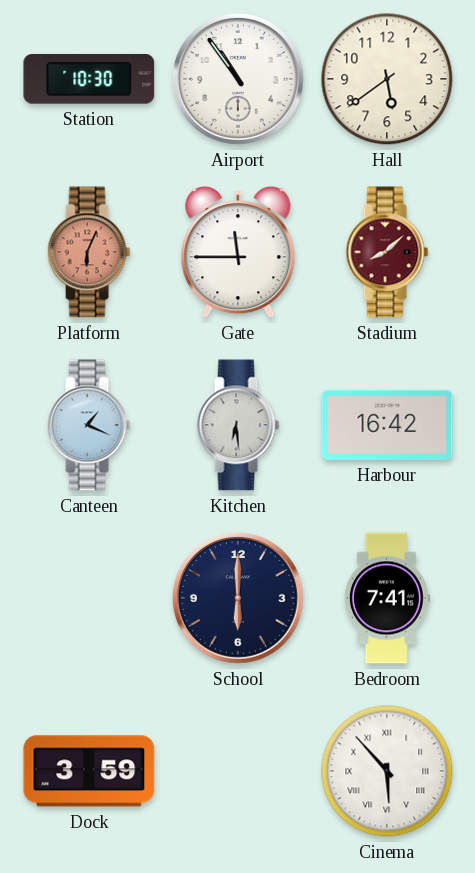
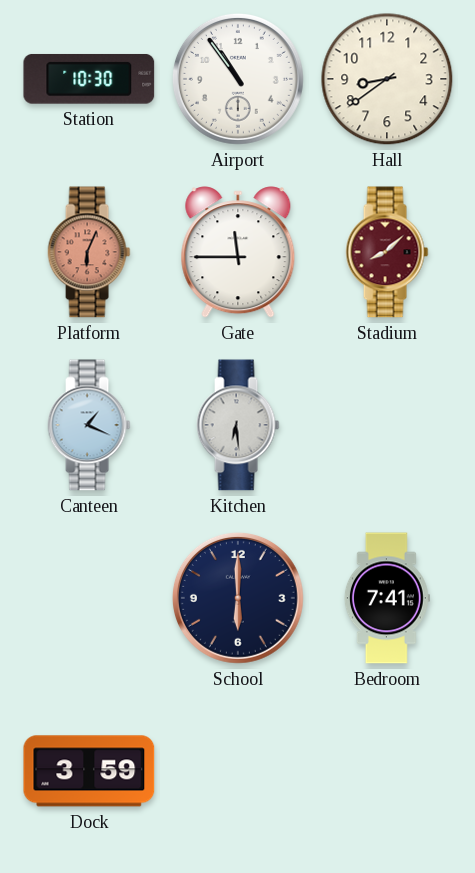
Hall: 5:39 -> 8:39 (387, 79)
Harbour: 16:42 -> none (387, 425)
Cinema: 5:53 -> none (387, 771)
